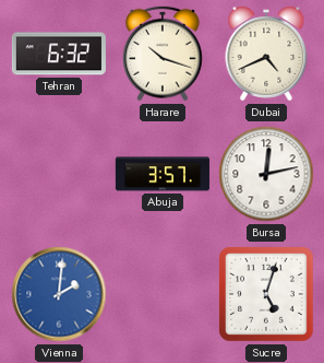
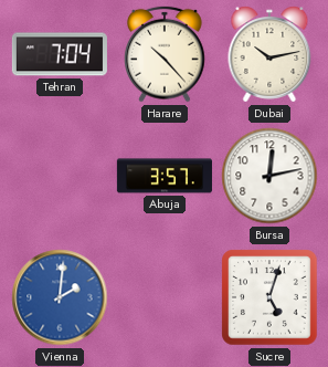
Tehran: 6:32 -> 7:04 (60, 54)
Harare: 10:18 -> 10:23 (166, 54)
Dubai: 4:41 -> 10:13 (269, 54)
